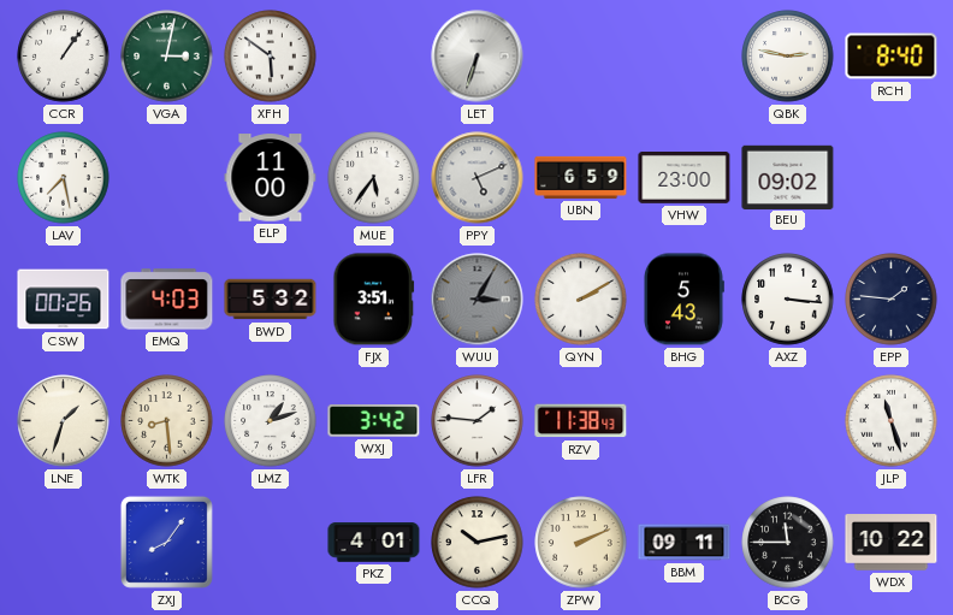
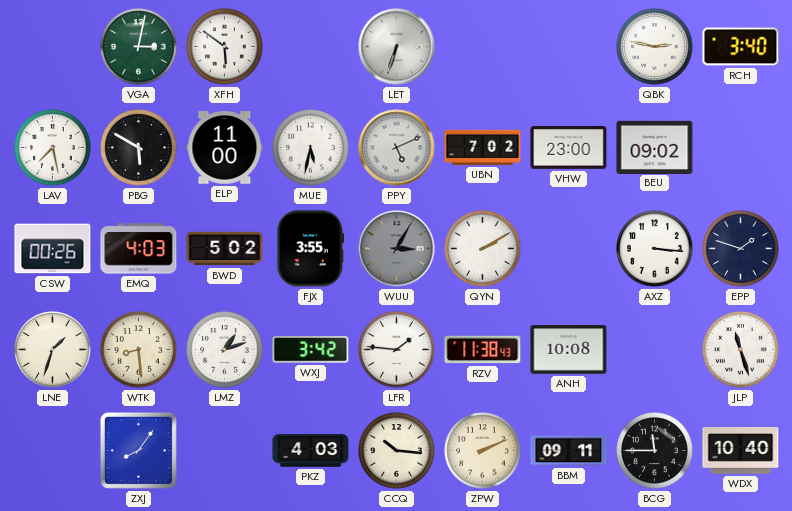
CCR: 1:06 -> none (64, 57)
RCH: 8:40 -> 3:40 (741, 47)
PBG: none -> 5:50 (139, 148)
MUE: 5:36 -> 5:32 (311, 148)
UBN: 6:59 -> 7:02 (483, 147)
BWD: 5:32 -> 5:02 (225, 249)
FJX: 3:51 -> 3:55 (311, 249)
BHG: 5:43 -> none (683, 300)
EPP: 1:46 -> 1:48 (741, 249)
ANH: none -> 10:08 (569, 350)
PKZ: 4:01 -> 4:03 (311, 451)
CCQ: 10:13 -> 10:16 (397, 451)
WDX: 10:22 -> 10:40 (741, 451)
